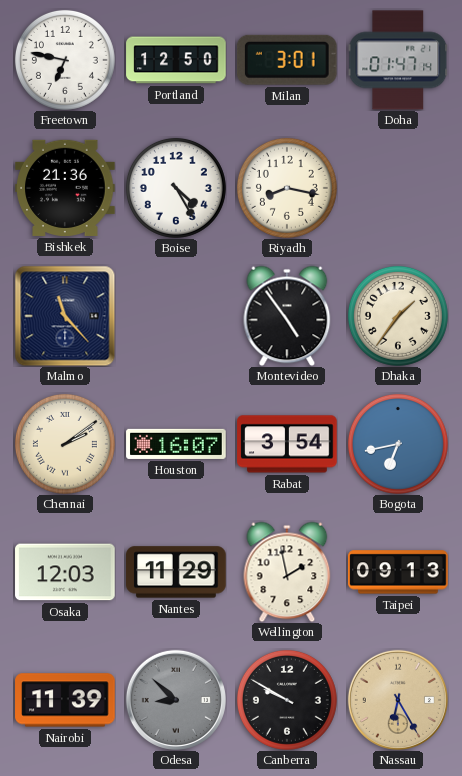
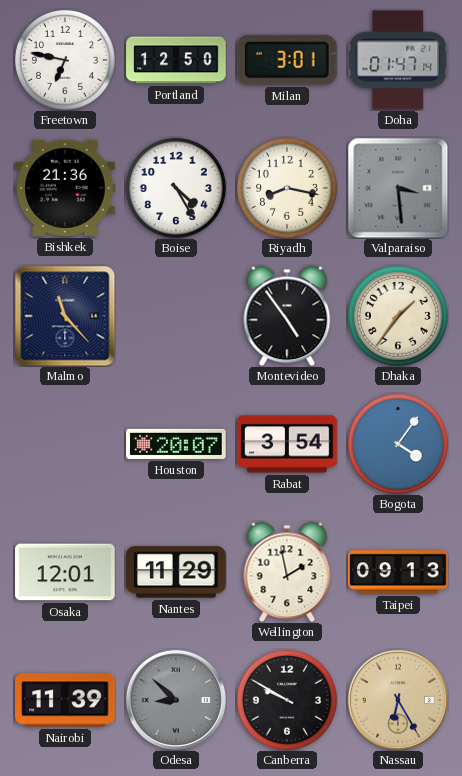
Valparaiso: none -> 3:29 (398, 188)
Chennai: 2:09 -> none (65, 444)
Houston: 16:07 -> 20:07 (176, 444)
Bogota: 6:43 -> 4:06 (398, 444)
Osaka: 12:03 -> 12:01 (65, 572)
